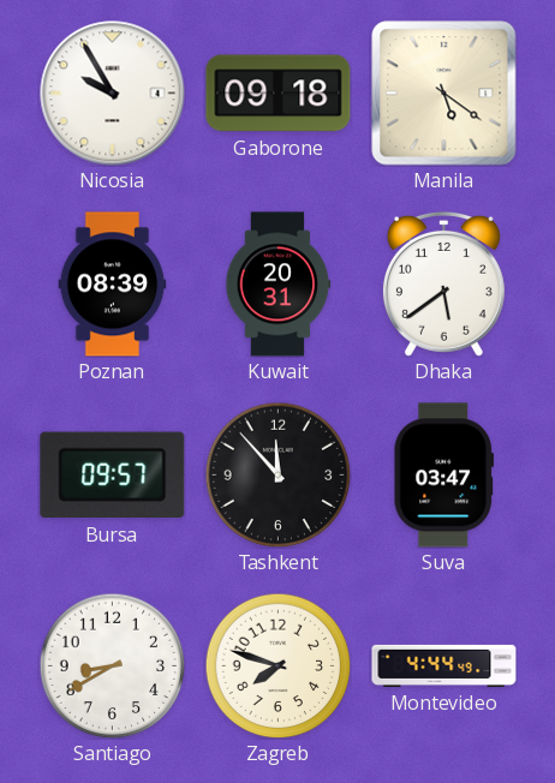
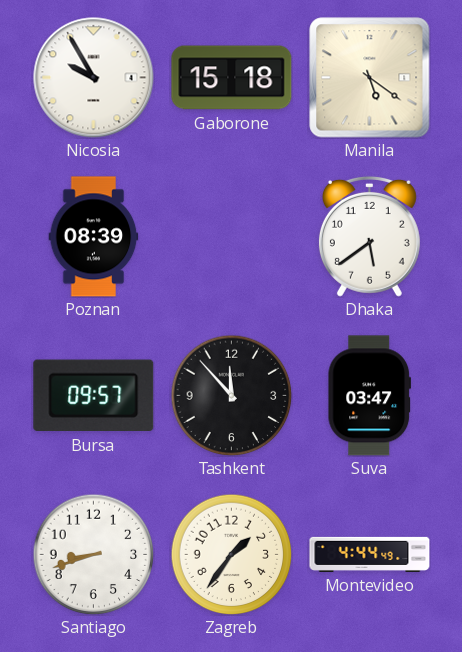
Gaborone: 09:18 -> 15:18 (232, 78)
Kuwait: 20:31 -> none (279, 285)
Santiago: 8:40 -> 8:42 (93, 554)
Zagreb: 7:48 -> 1:36 (231, 554)
